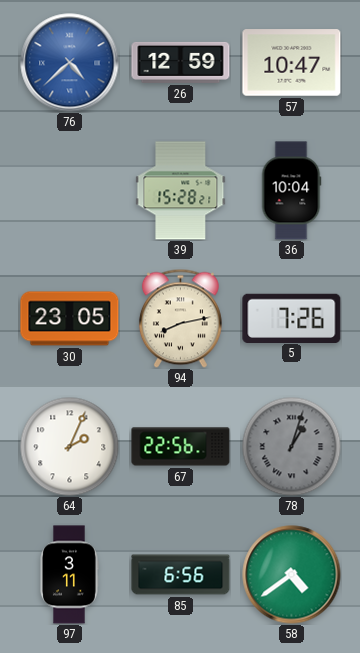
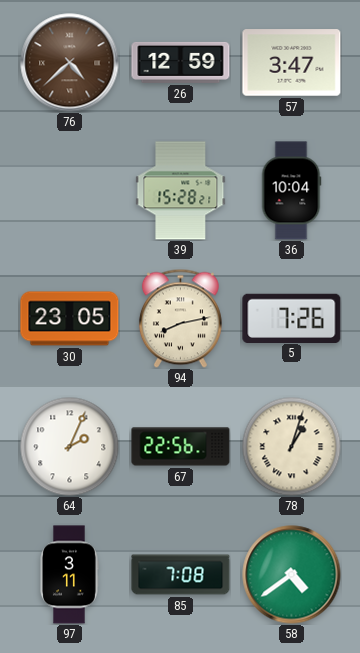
76 dial: blue -> brown (70, 63)
57: 10:47 -> 3:47 (292, 63)
78 dial: grey -> cream (292, 447)
85: 6:56 -> 7:08 (181, 575)
